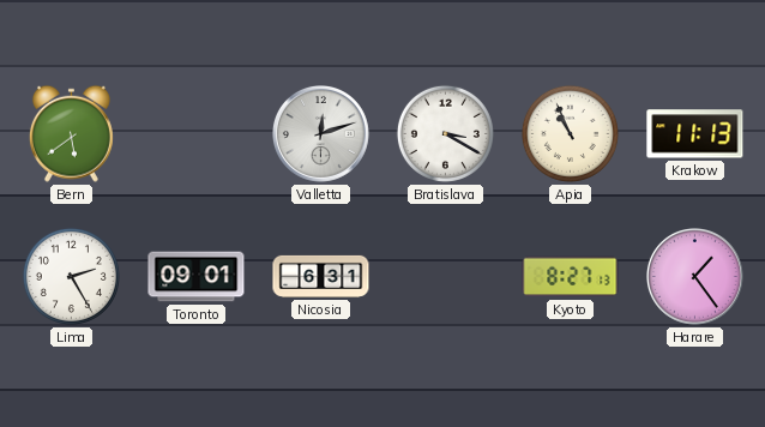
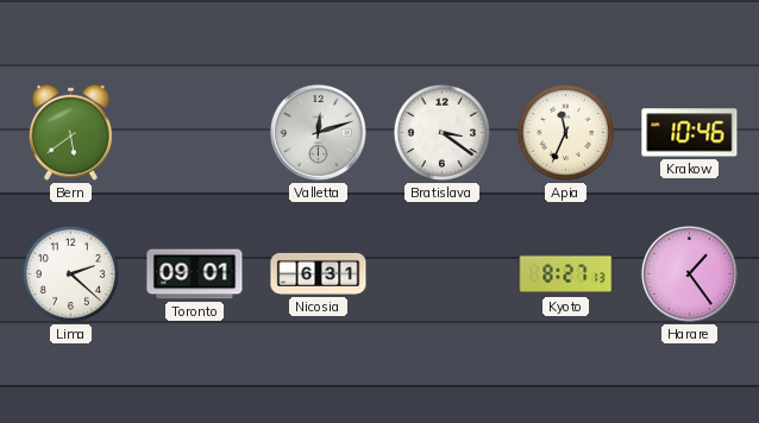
Bratislava: 3:20 -> 3:21 (441, 132)
Apia: 10:56 -> 11:34 (565, 132)
Krakow: 11:13 -> 10:46 (690, 133)
Lima: 2:25 -> 2:22 (70, 273)
